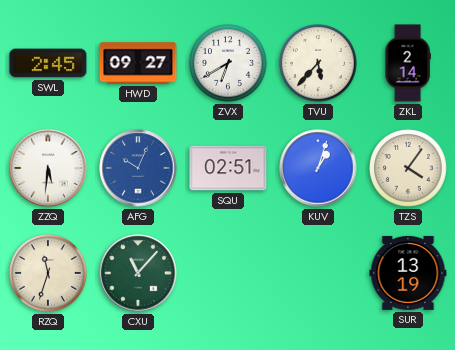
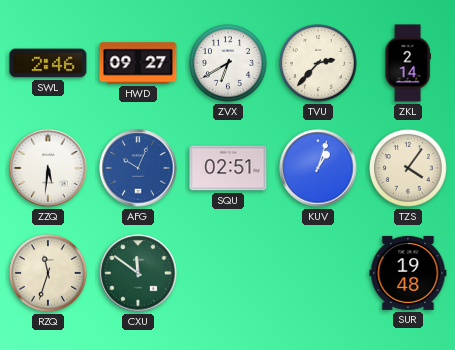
SWL: 2:45 -> 2:46 (48, 63)
TVU: 5:37 -> 2:37 (318, 63)
CXU: 11:07 -> 11:51 (138, 273)
SUR: 13:19 -> 19:48 (408, 273)
